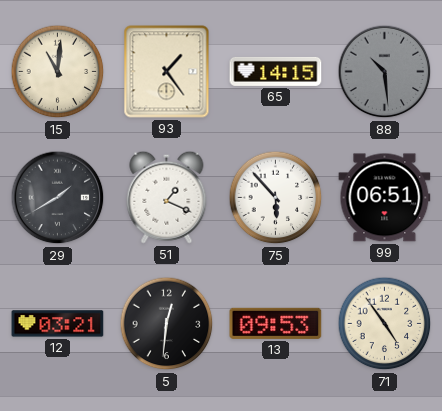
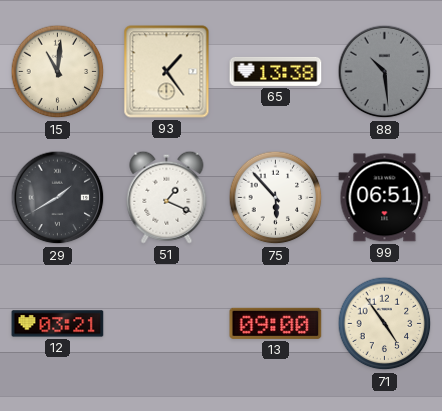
65: 14:15 -> 13:38 (276, 71)
5: 12:31 -> none (167, 324)
13: 09:53 -> 09:00 (276, 323)
